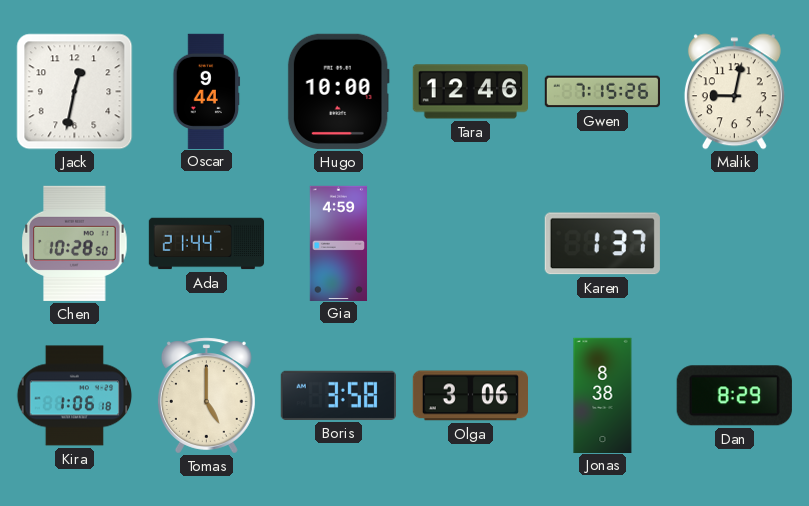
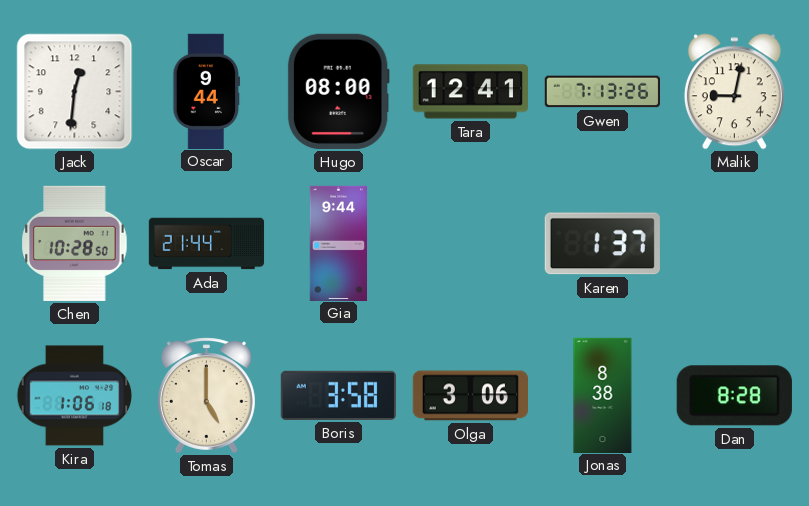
Jack: 12:32 -> 12:31 (75, 92)
Hugo: 10:00 -> 08:00 (338, 91)
Tara: 12:46 -> 12:41 (470, 92)
Gwen: 7:15 -> 7:13 (602, 92)
Gia: 4:59 -> 9:44 (339, 243)
Dan: 8:29 -> 8:28 (734, 396)
